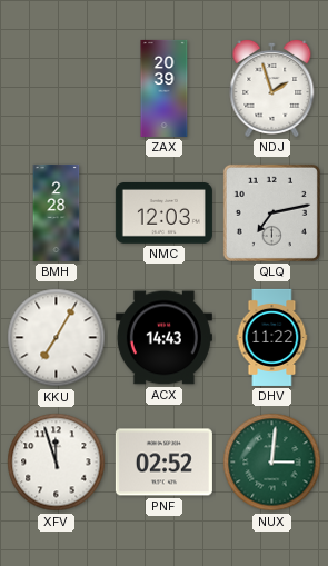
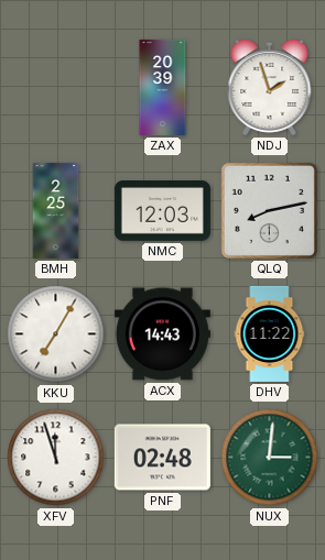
BMH: 2:28 -> 2:25 (56, 210)
QLQ: 7:13 -> 8:13 (269, 210)
PNF: 02:52 -> 02:48 (162, 458)
